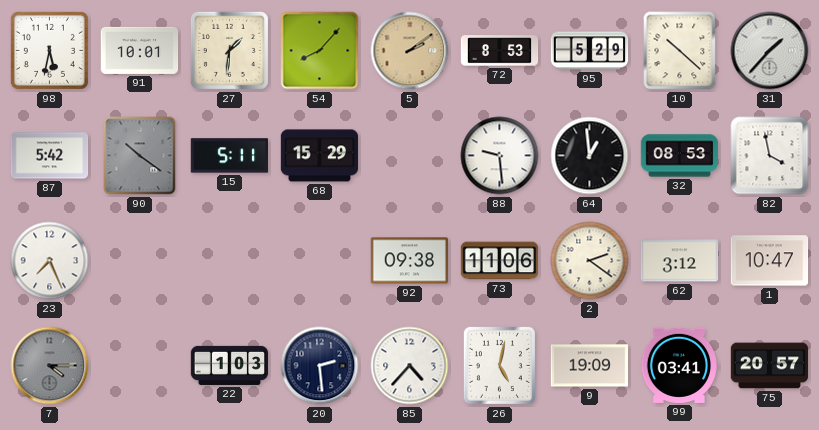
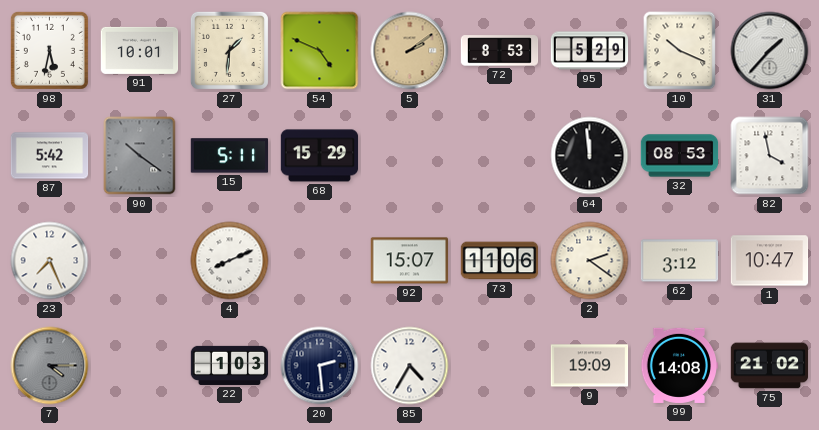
54: 8:07 -> 4:49 (320, 51)
10: 10:22 -> 10:19 (680, 51)
88: 9:29 -> none (500, 156)
64: 12:59 -> 11:59 (590, 156)
4: none -> 8:11 (230, 261)
92: 09:38 -> 15:07 (410, 261)
85: 4:37 -> 4:35 (410, 366)
26: 5:02 -> none (499, 365)
99: 03:41 -> 14:08 (679, 365)
75: 20:57 -> 21:02 (770, 366)
